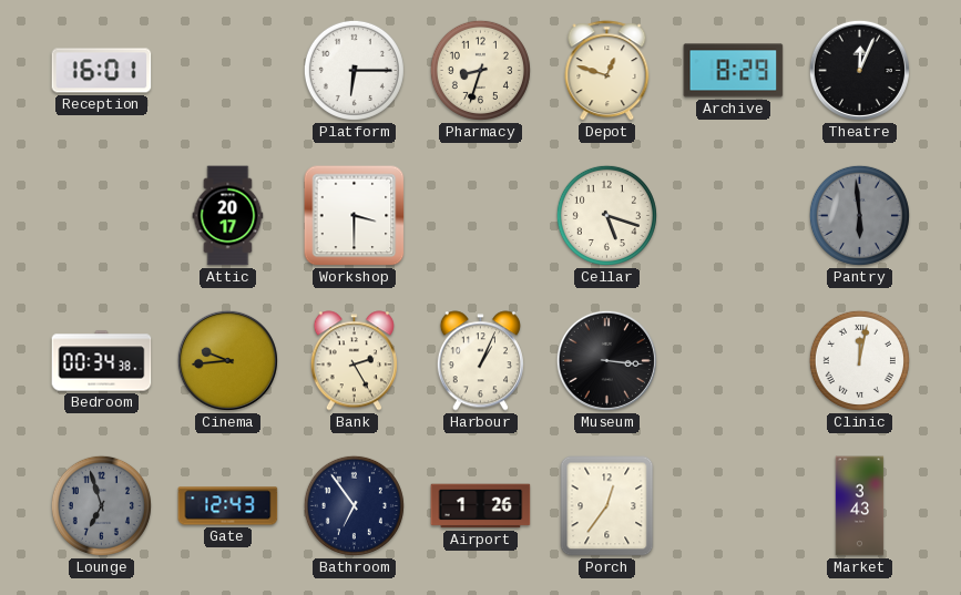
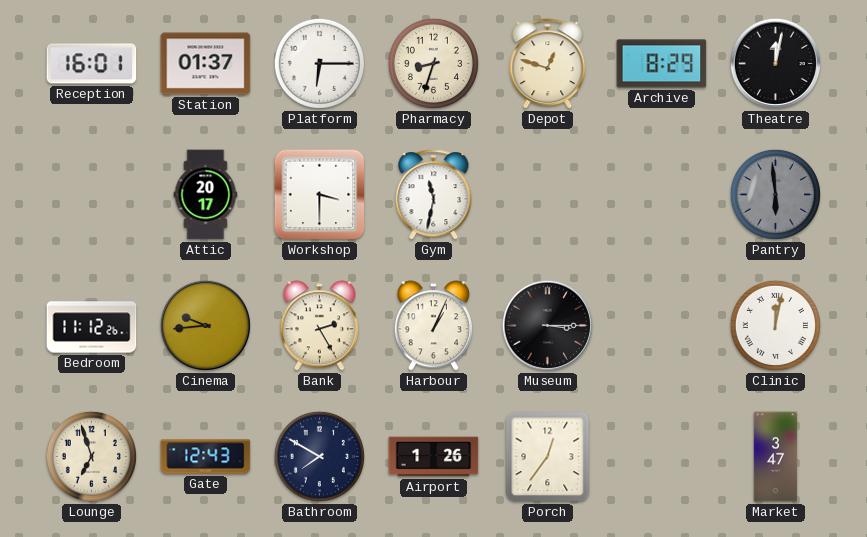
Station: none -> 01:37 (206, 64)
Theatre: 12:04 -> 12:02 (775, 63)
Gym: none -> 11:32 (434, 195)
Cellar: 5:18 -> none (606, 215)
Bedroom: 00:34 -> 11:12 (92, 326)
Museum: 3:16 -> 3:15 (547, 325)
Lounge dial: grey -> cream (91, 456)
Bathroom: 6:54 -> 7:50 (319, 456)
Market: 3:43 -> 3:47 (776, 457)
